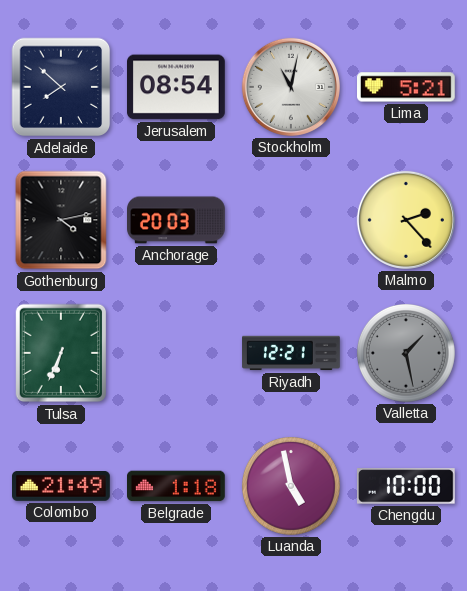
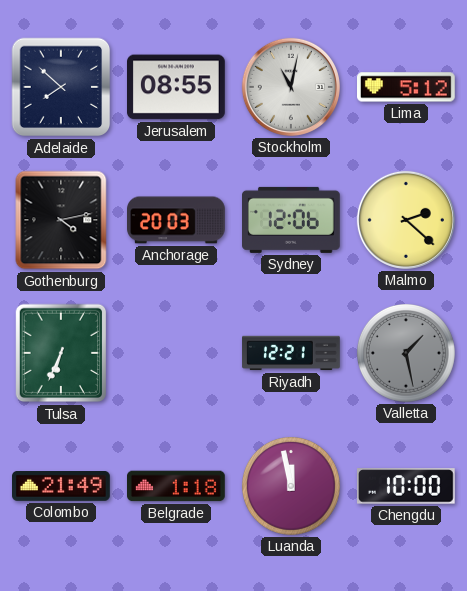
Jerusalem: 08:54 -> 08:55 (177, 87)
Lima: 5:21 -> 5:12 (407, 87)
Sydney: none -> 12:06 (292, 220)
Malmo: 2:23 -> 2:22 (406, 220)
Luanda: 4:58 -> 11:58 (291, 486)
